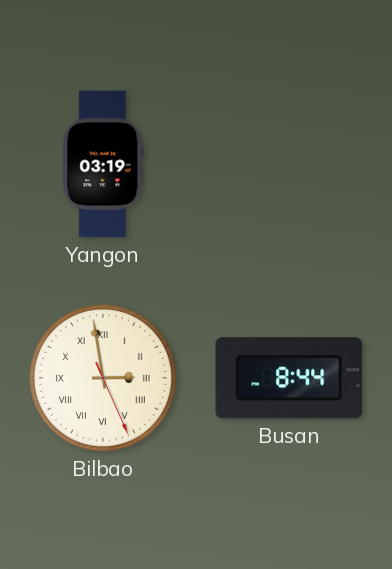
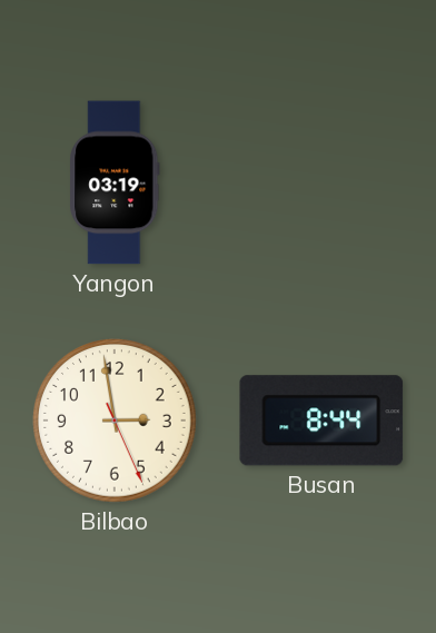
Bilbao numerals: Roman -> Arabic (116, 422)
